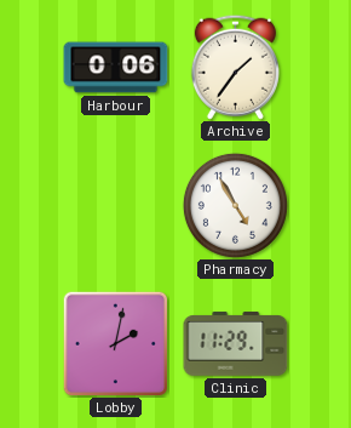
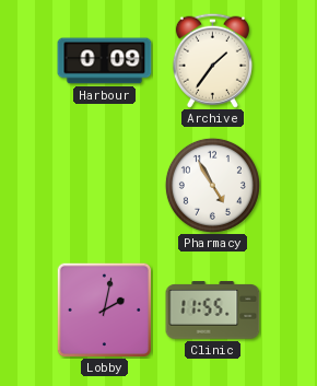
Harbour: 0:06 -> 0:09 (105, 61)
Clinic: 11:29 -> 11:55 (213, 311)
